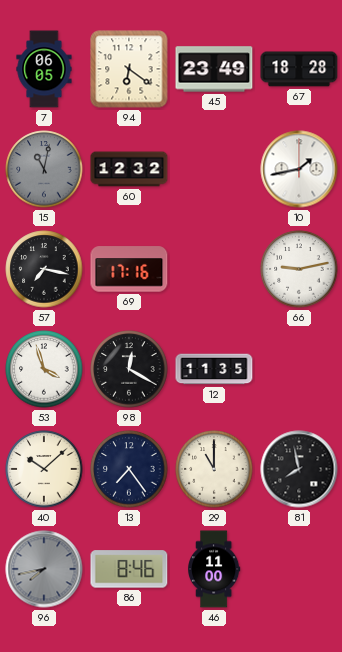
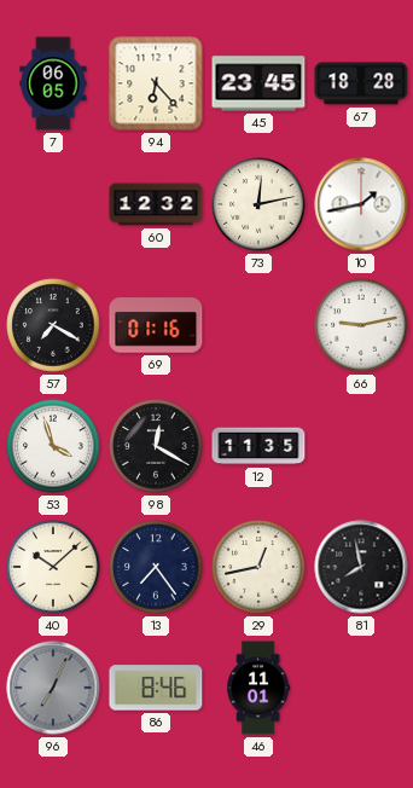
94: 6:21 -> 6:23 (156, 83)
45: 23:49 -> 23:45 (258, 83)
15: 11:02 -> none (44, 169)
73: none -> 12:13 (258, 204)
57: 7:17 -> 7:20 (53, 325)
69: 17:16 -> 01:16 (156, 325)
29: 11:00 -> 12:43 (258, 567)
96: 7:43 -> 7:04 (53, 688)
46: 11:00 -> 11:01 (258, 688)
